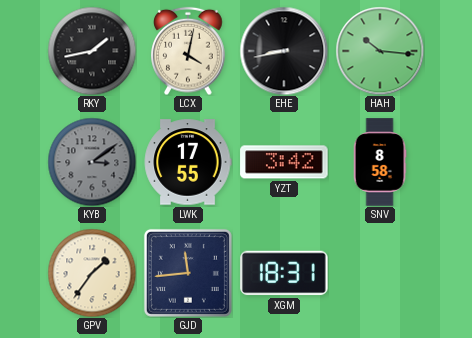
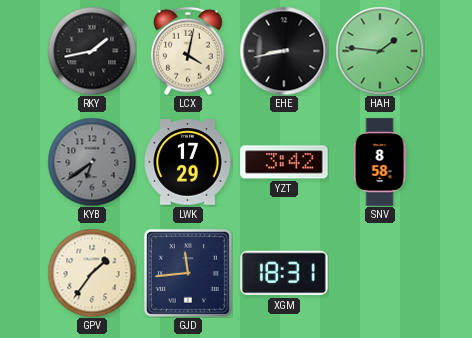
HAH: 10:16 -> 1:46 (380, 51)
KYB: 3:09 -> 6:39 (92, 162)
LWK: 17:55 -> 17:29 (188, 162)
